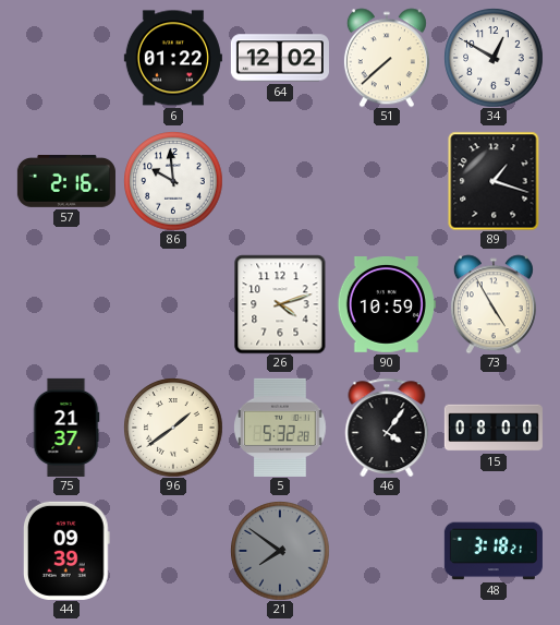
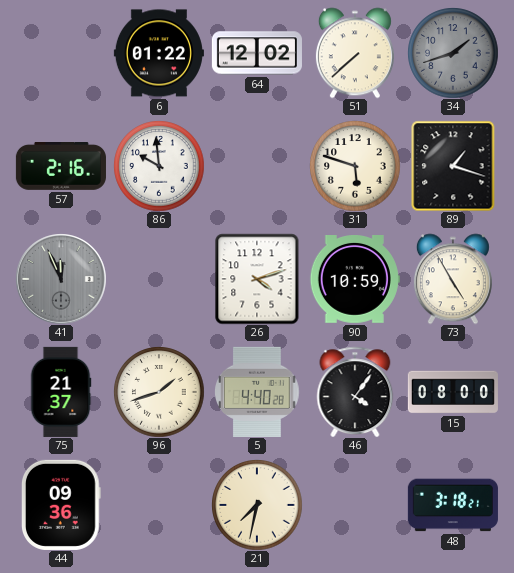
34: 12:50 -> 1:42 (453, 53)
34 dial: white -> grey (453, 53)
31: none -> 5:48 (355, 166)
41: none -> 11:56 (61, 279)
96: 1:39 -> 1:42 (159, 392)
5: 5:32 -> 4:40 (257, 392)
44: 09:39 -> 09:36 (61, 505)
21: 7:51 -> 7:32 (257, 505)
21 dial: grey -> cream (257, 505)
